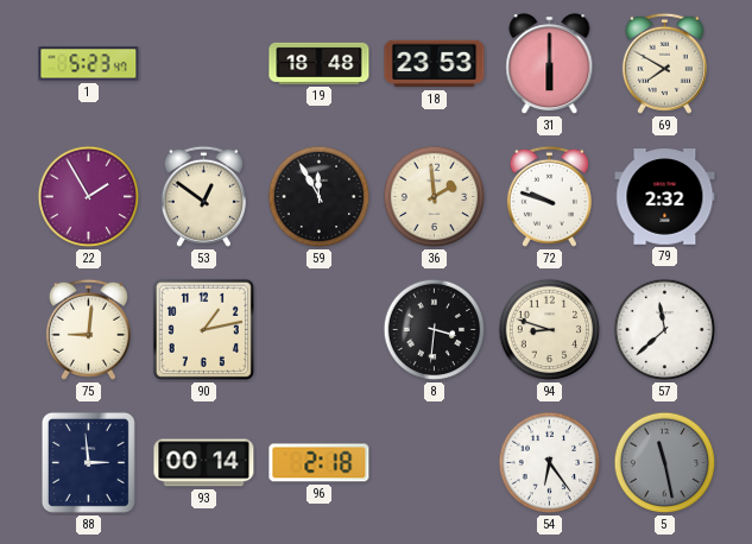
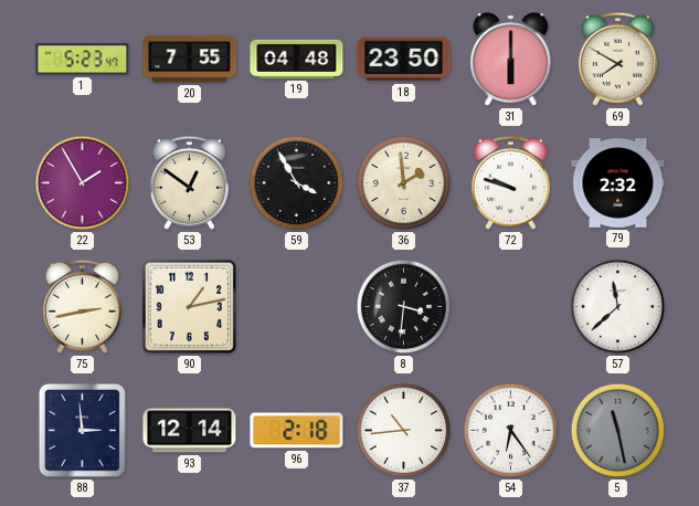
20: none -> 7:55 (190, 60)
19: 18:48 -> 04:48 (297, 59)
18: 23:53 -> 23:50 (404, 60)
59: 11:55 -> 3:55 (297, 183)
75: 9:01 -> 2:43 (82, 306)
94: 8:48 -> none (550, 330)
93: 00:14 -> 12:14 (190, 431)
37: none -> 10:44 (404, 431)
